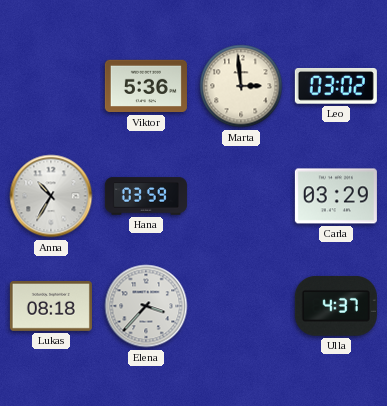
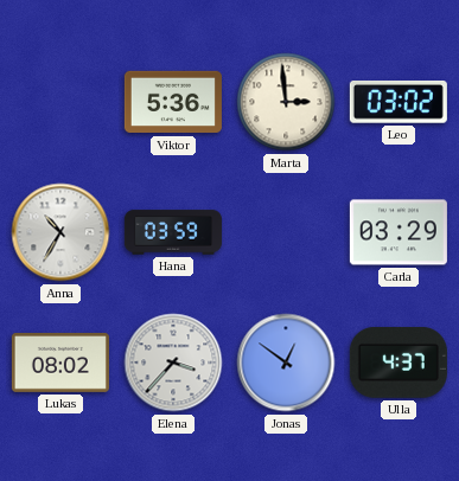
Lukas: 08:18 -> 08:02 (60, 363)
Jonas: none -> 12:51 (286, 363)
